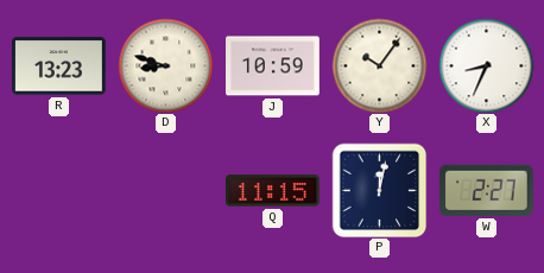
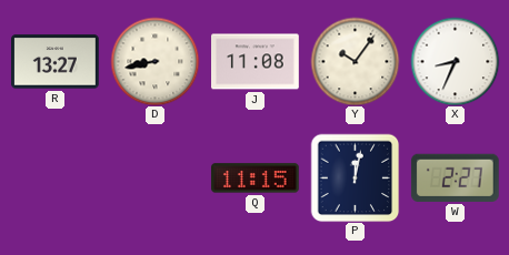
R: 13:23 -> 13:27 (56, 62)
D: 8:48 -> 8:43 (154, 61)
J: 10:59 -> 11:08 (256, 62)
